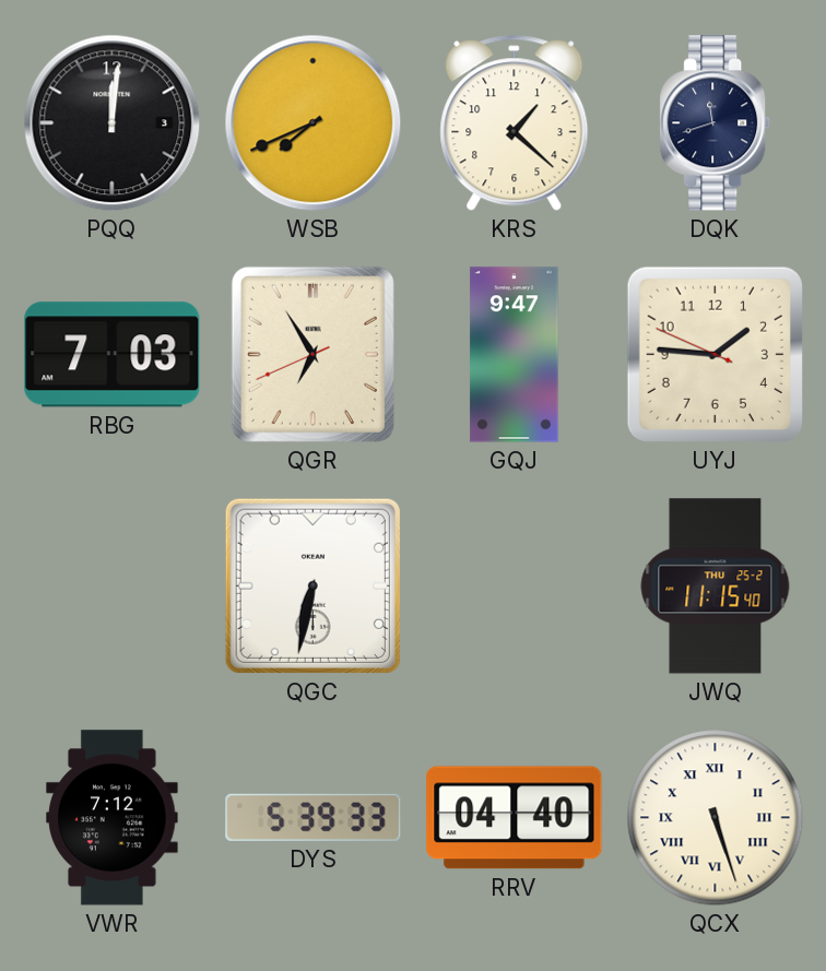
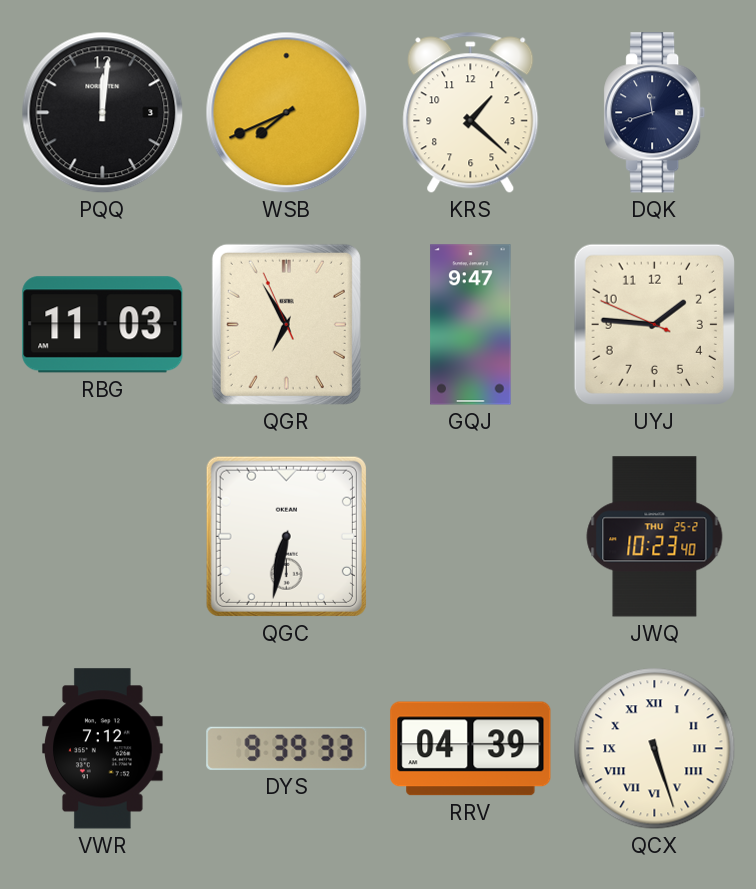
RBG: 7:03 -> 11:03 (103, 325)
QGR: 6:54:41 -> 6:54:56 (286, 324)
JWQ: 11:15 -> 10:23 (655, 537)
DYS: 5:39 -> 9:39 (287, 748)
RRV: 04:40 -> 04:39 (471, 749)
